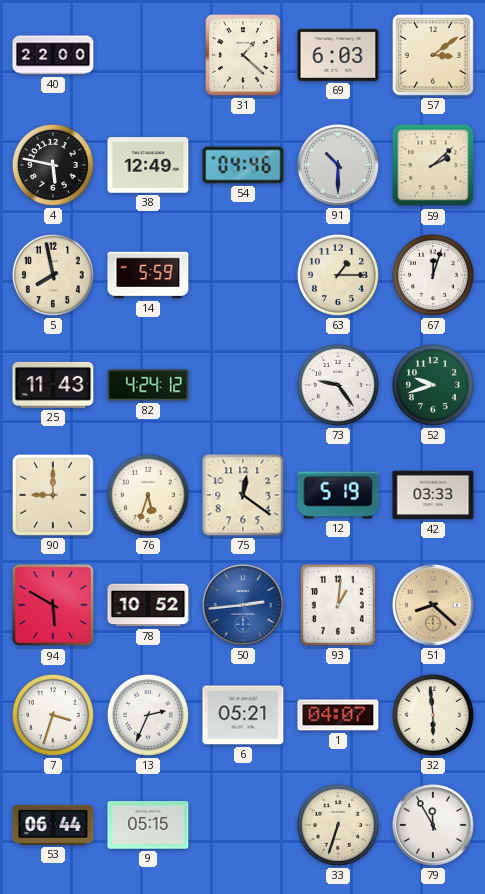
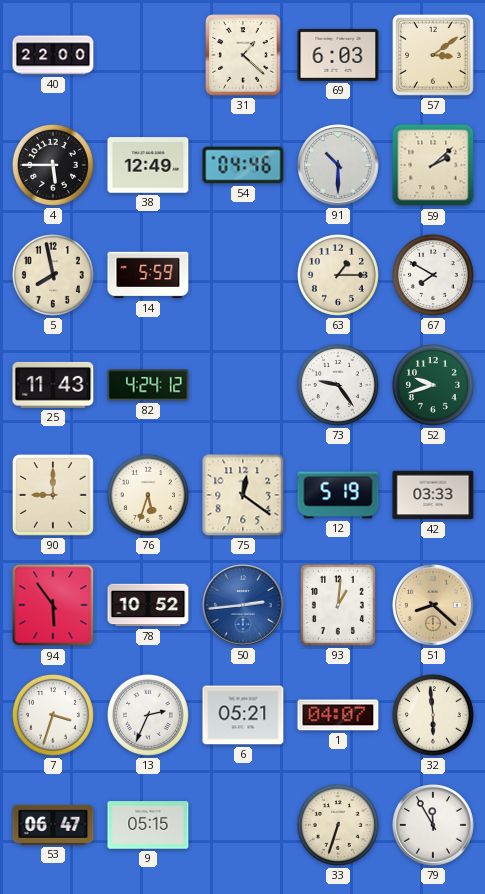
4: 5:47 -> 5:45 (53, 165)
67: 12:03 -> 7:50 (433, 275)
94: 5:50 -> 5:54 (53, 605)
53: 06:44 -> 06:47 (53, 825)
